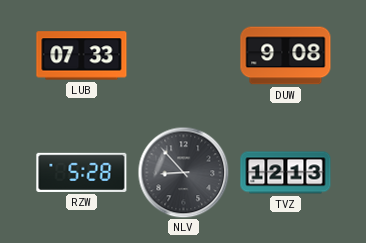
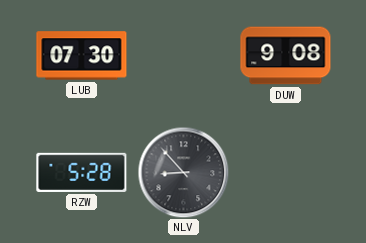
LUB: 07:33 -> 07:30 (82, 56)
TVZ: 12:13 -> none (286, 173)
